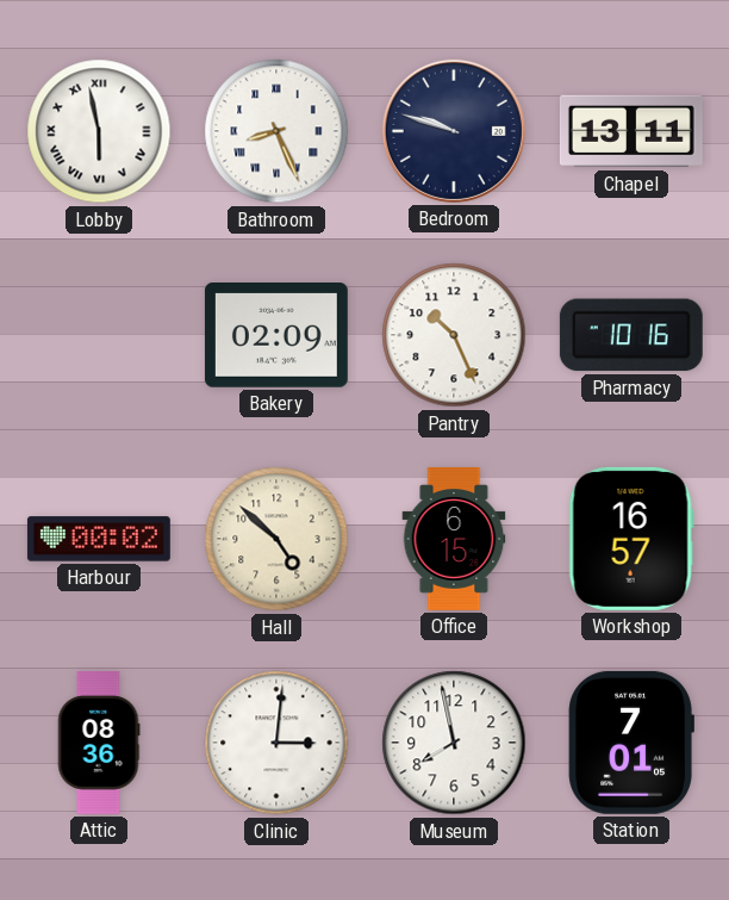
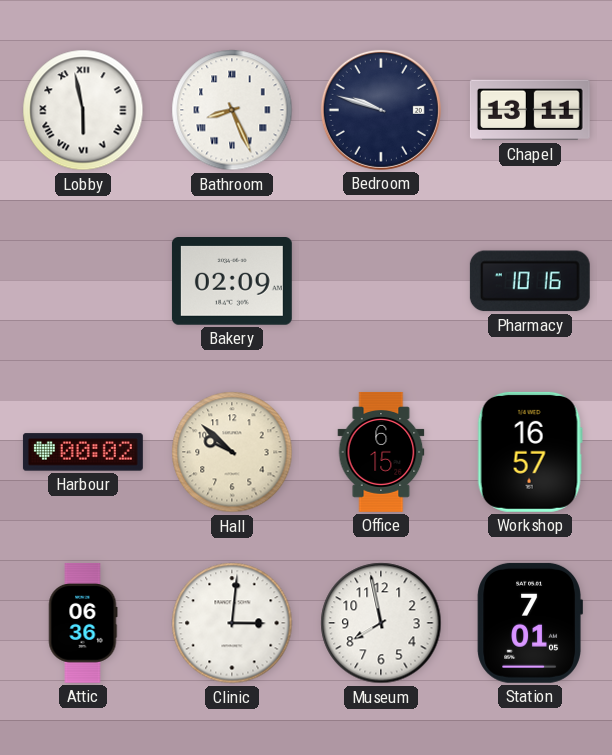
Pantry: 10:26 -> none (454, 335)
Hall: 4:52 -> 9:52 (232, 452)
Attic: 08:36 -> 06:36 (83, 623)
